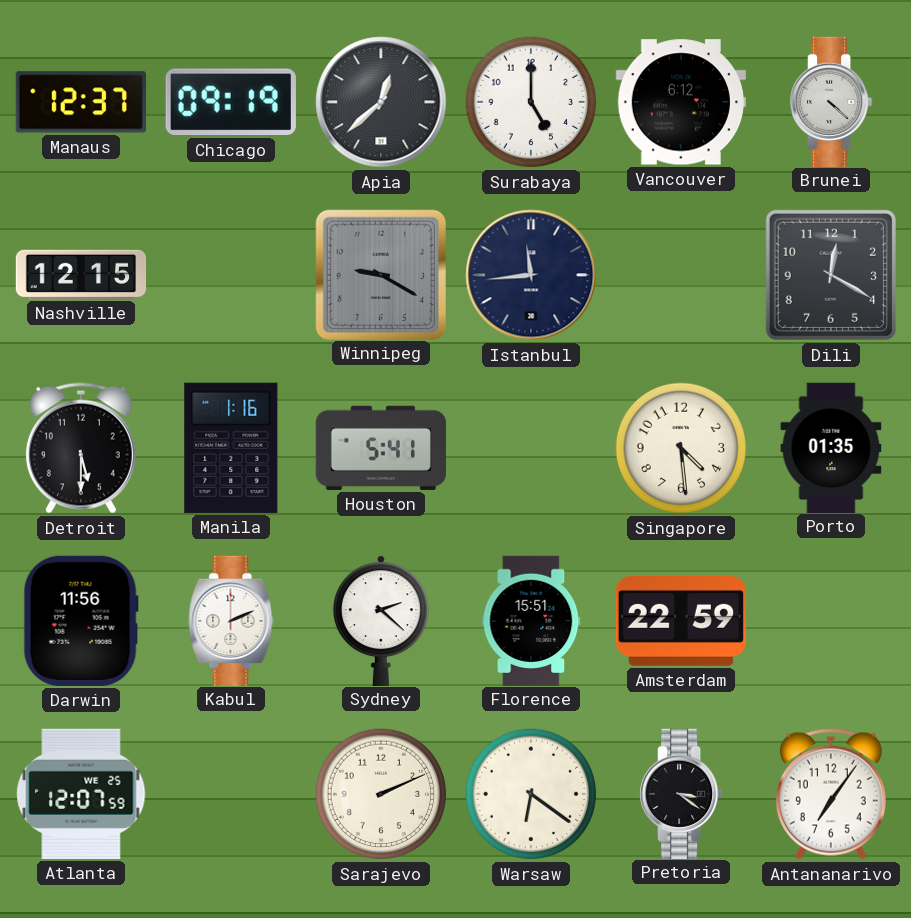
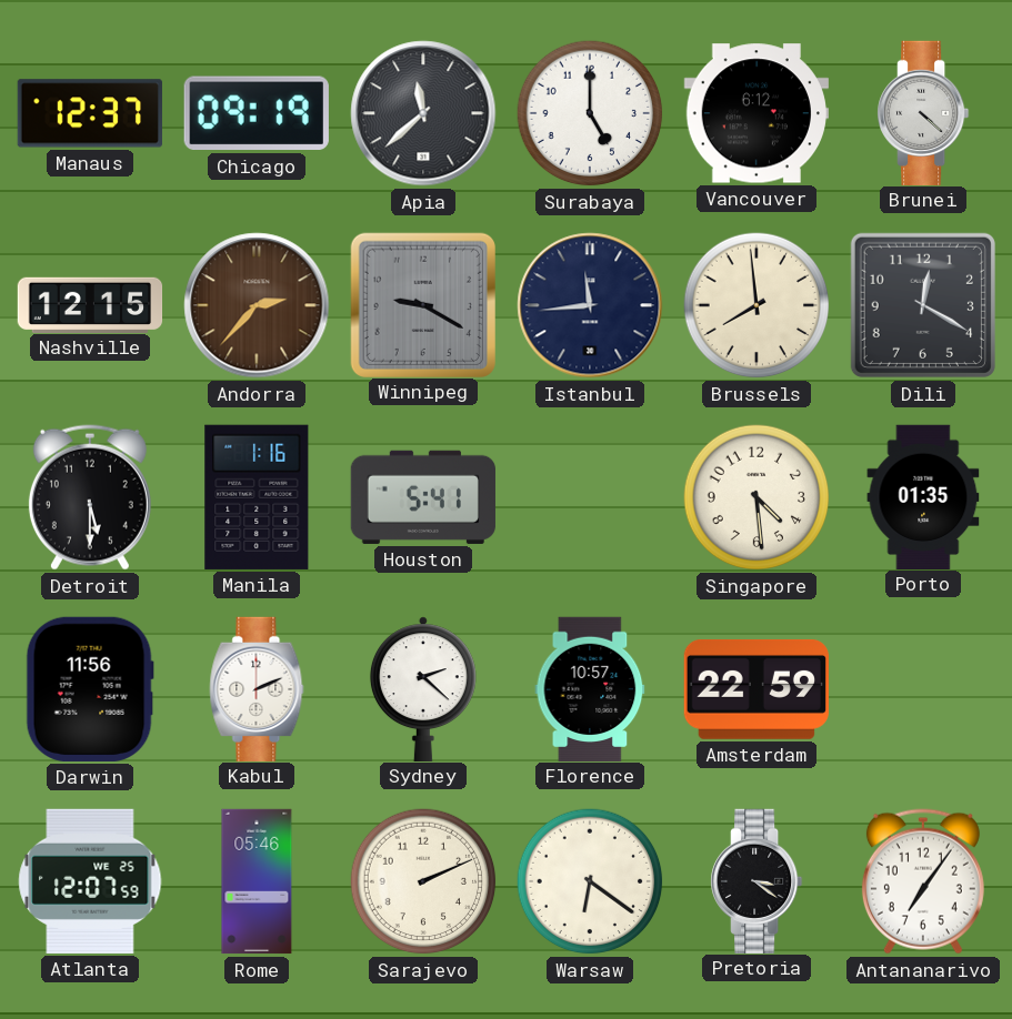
Apia: 12:38 -> 11:38 (423, 113)
Andorra: none -> 2:37 (257, 305)
Brussels: none -> 7:59 (757, 305)
Florence: 15:51 -> 10:57 (590, 688)
Rome: none -> 05:46 (257, 881)
